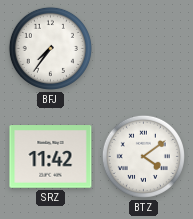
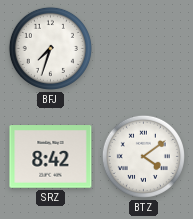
BFJ: 7:36 -> 7:33 (50, 48)
SRZ: 11:42 -> 8:42 (51, 157)
